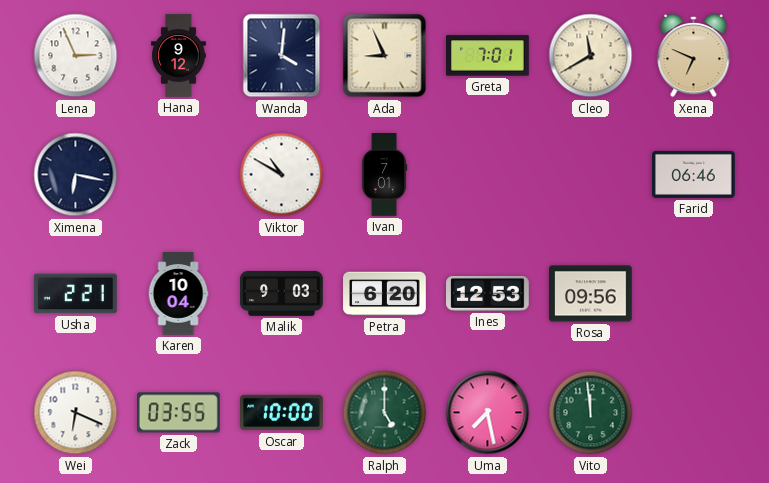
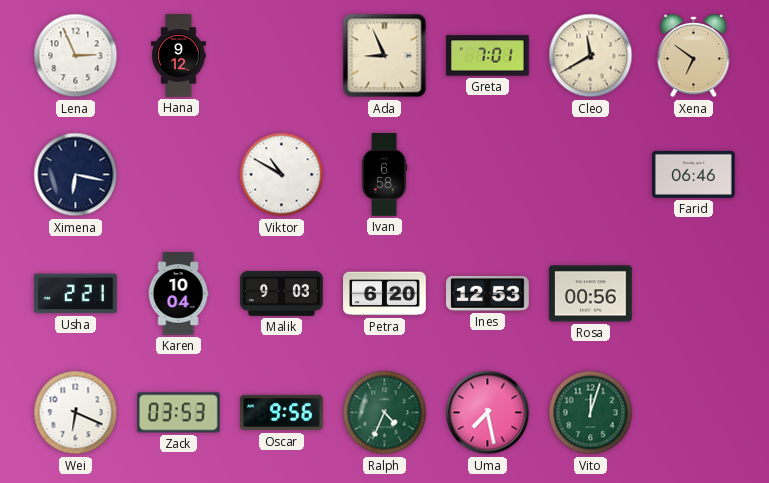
Wanda: 4:01 -> none (282, 56)
Xena: 6:49 -> 6:51 (694, 56)
Ivan: 7:01 -> 6:58 (384, 175)
Rosa: 09:56 -> 00:56 (591, 294)
Zack: 03:55 -> 03:53 (179, 413)
Oscar: 10:00 -> 9:56 (282, 413)
Ralph: 5:00 -> 4:34 (385, 413)
Vito: 11:59 -> 12:03 (591, 413)
